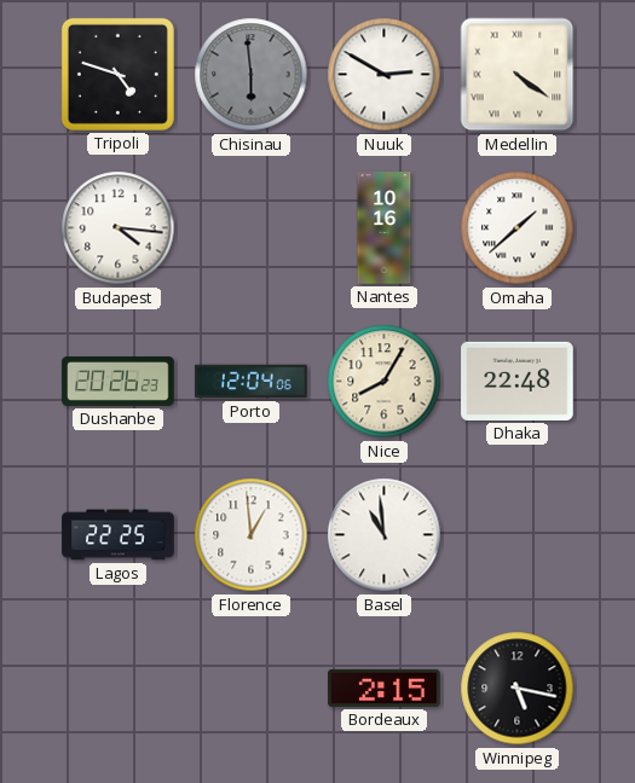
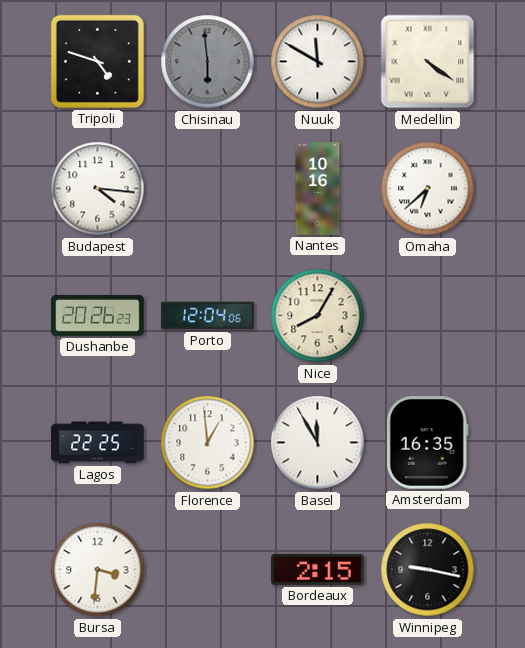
Nuuk: 2:50 -> 11:50 (318, 62)
Omaha: 1:38 -> 6:38 (428, 189)
Dhaka: 22:48 -> none (518, 381)
Basel: 10:59 -> 11:55 (318, 443)
Amsterdam: none -> 16:35 (427, 443)
Bursa: none -> 3:31 (98, 570)
Winnipeg: 5:17 -> 9:17 (428, 570)
